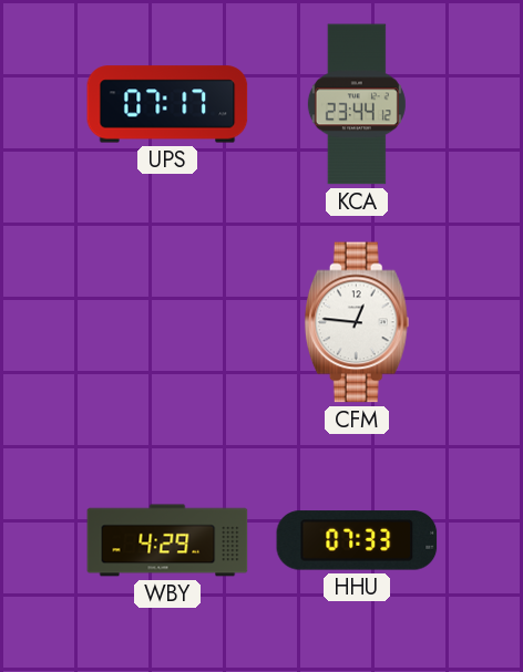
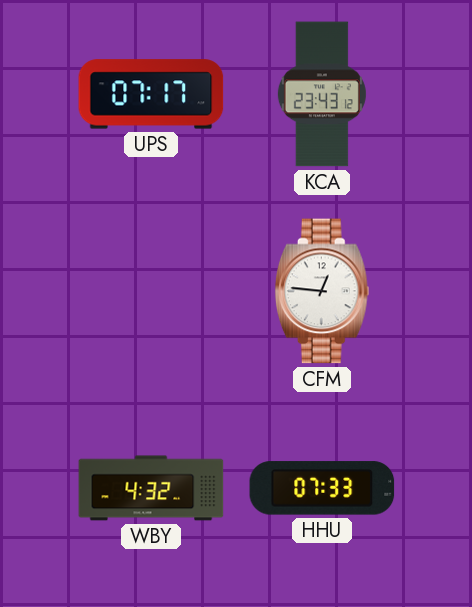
KCA: 23:44 -> 23:43 (322, 94)
WBY: 4:29 -> 4:32 (151, 488)
